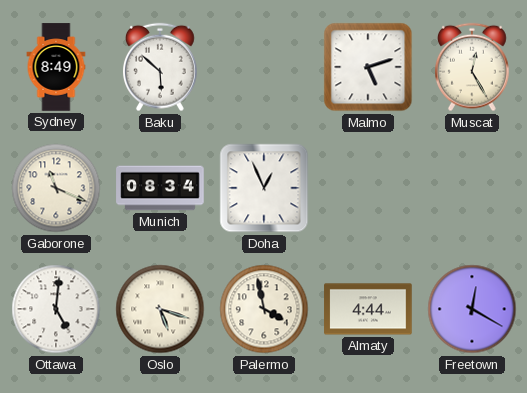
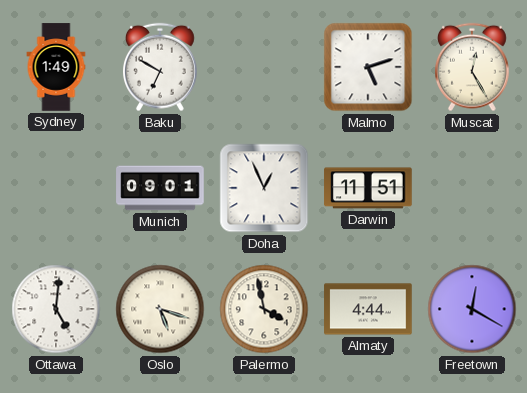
Sydney: 8:49 -> 1:49 (56, 67)
Baku: 5:52 -> 6:50 (161, 67)
Gaborone: 11:19 -> none (56, 188)
Munich: 08:34 -> 09:01 (160, 188)
Darwin: none -> 11:51 (368, 188)
